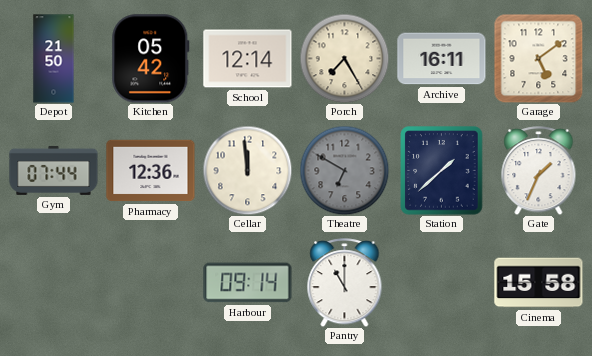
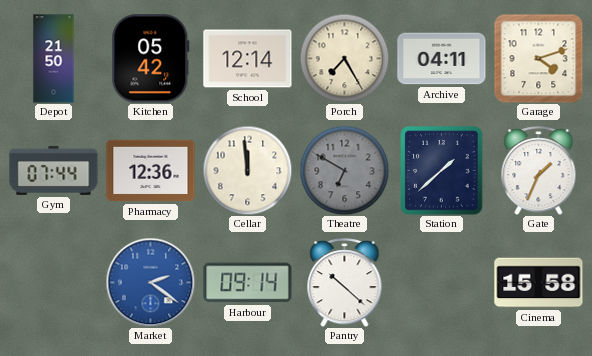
Archive: 16:11 -> 04:11 (442, 59)
Garage: 5:09 -> 4:12 (538, 58)
Market: none -> 2:21 (150, 282)
Pantry: 11:00 -> 10:22 (345, 283)
